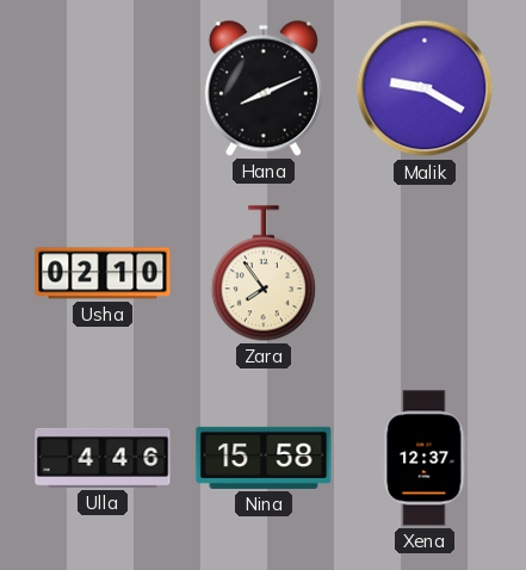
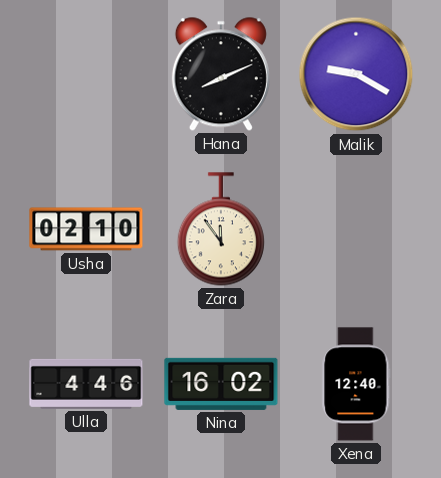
Zara: 7:54 -> 11:54 (221, 229)
Nina: 15:58 -> 16:02 (221, 384)
Xena: 12:37 -> 12:40 (356, 384)
